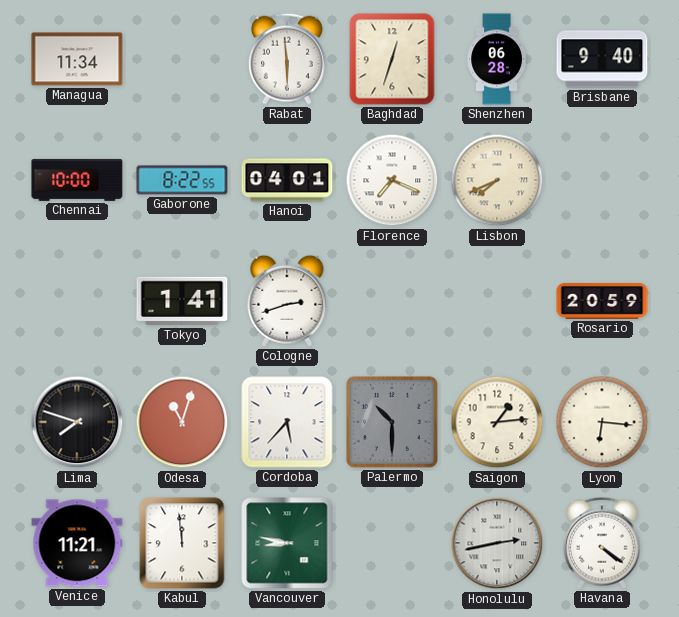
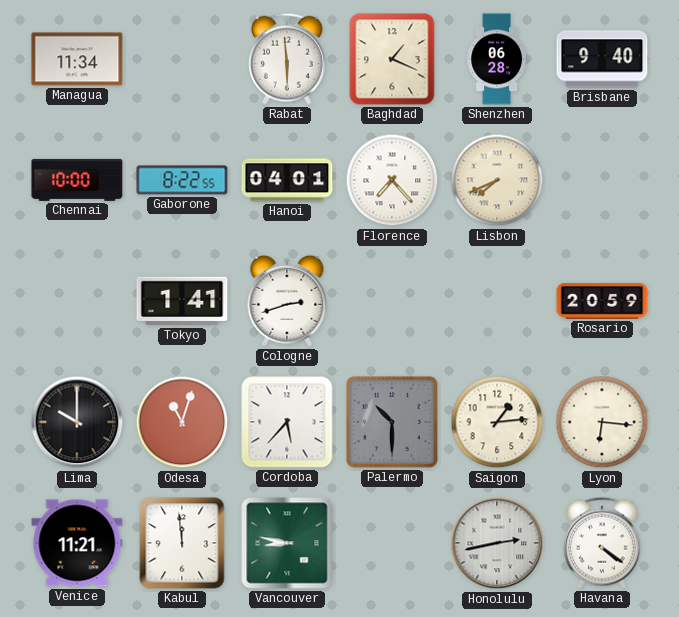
Baghdad: 12:33 -> 1:19 (392, 59)
Florence: 7:19 -> 7:23 (392, 180)
Lima: 7:48 -> 10:00 (77, 422)
